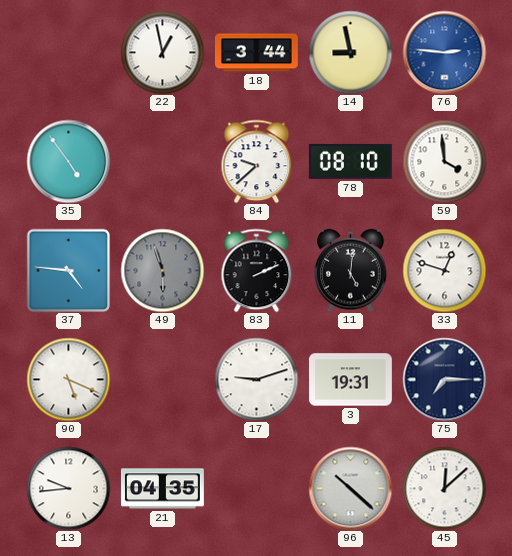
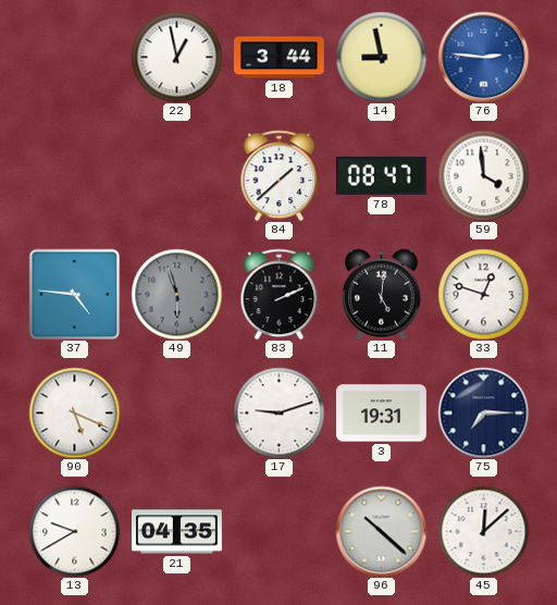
35: 4:54 -> none (68, 161)
84: 9:38 -> 1:38 (280, 175)
78: 08:10 -> 08:47 (381, 175)
13: 9:44 -> 9:40 (74, 531)
